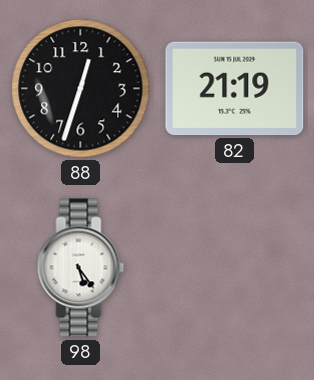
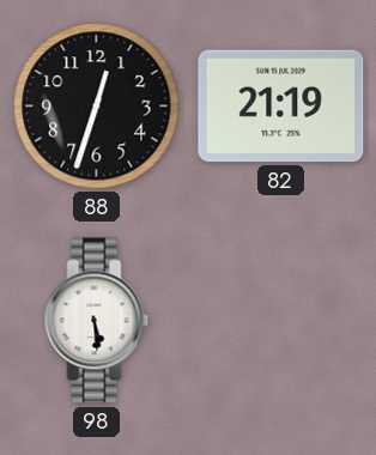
98: 5:24 -> 5:29 (97, 321)
